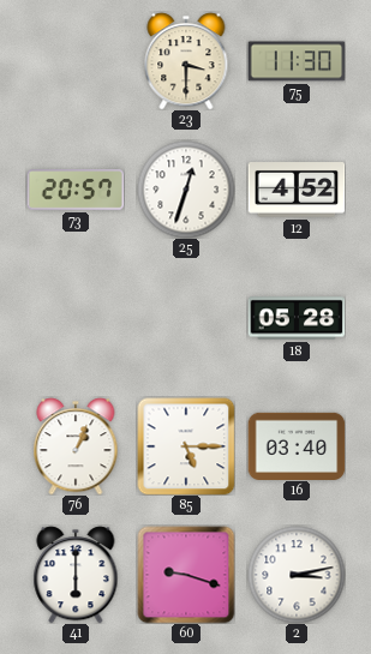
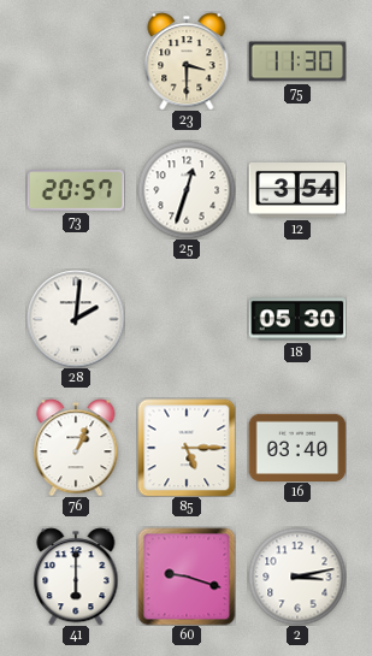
12: 4:52 -> 3:54 (297, 191)
28: none -> 2:01 (76, 319)
18: 05:28 -> 05:30 (297, 319)
